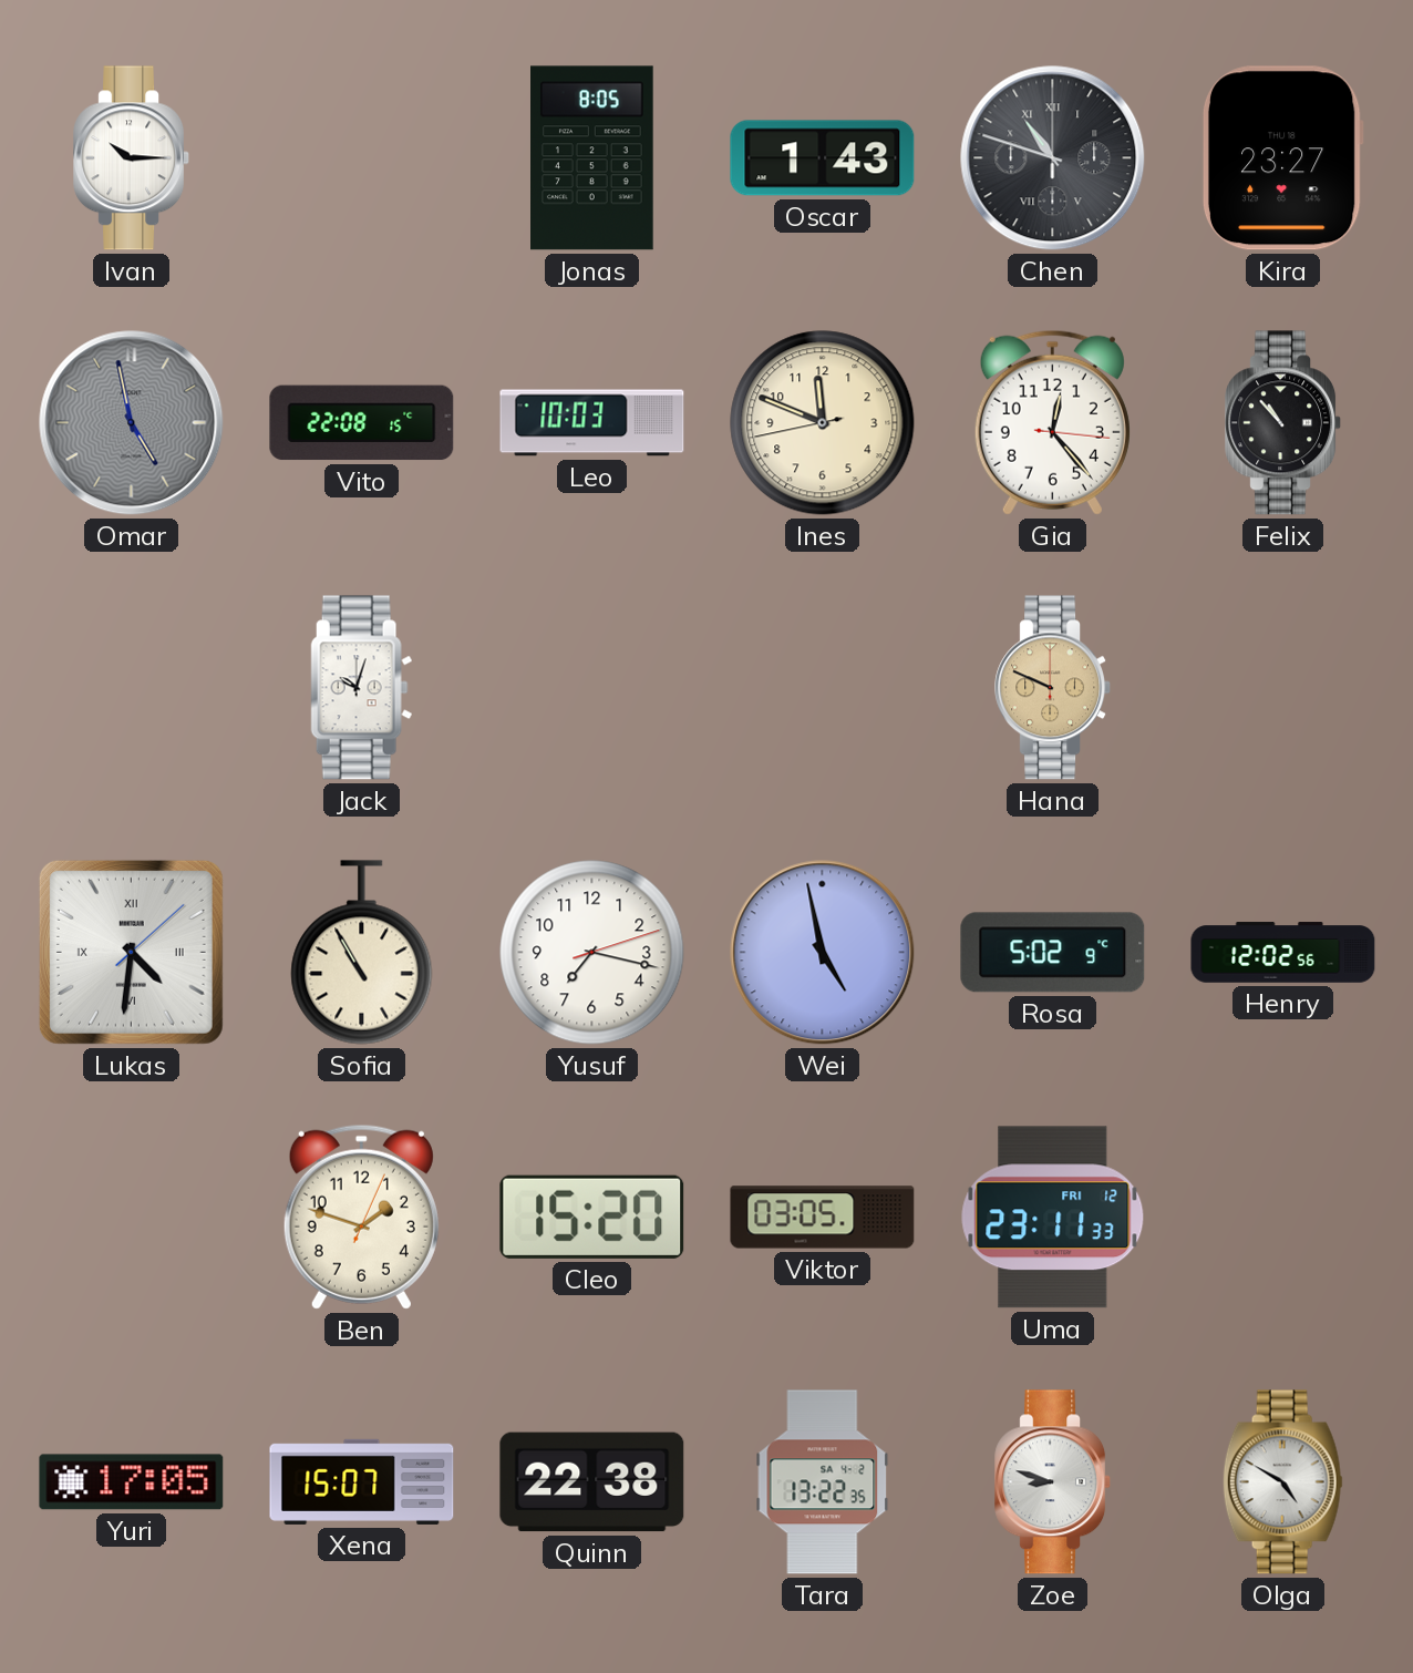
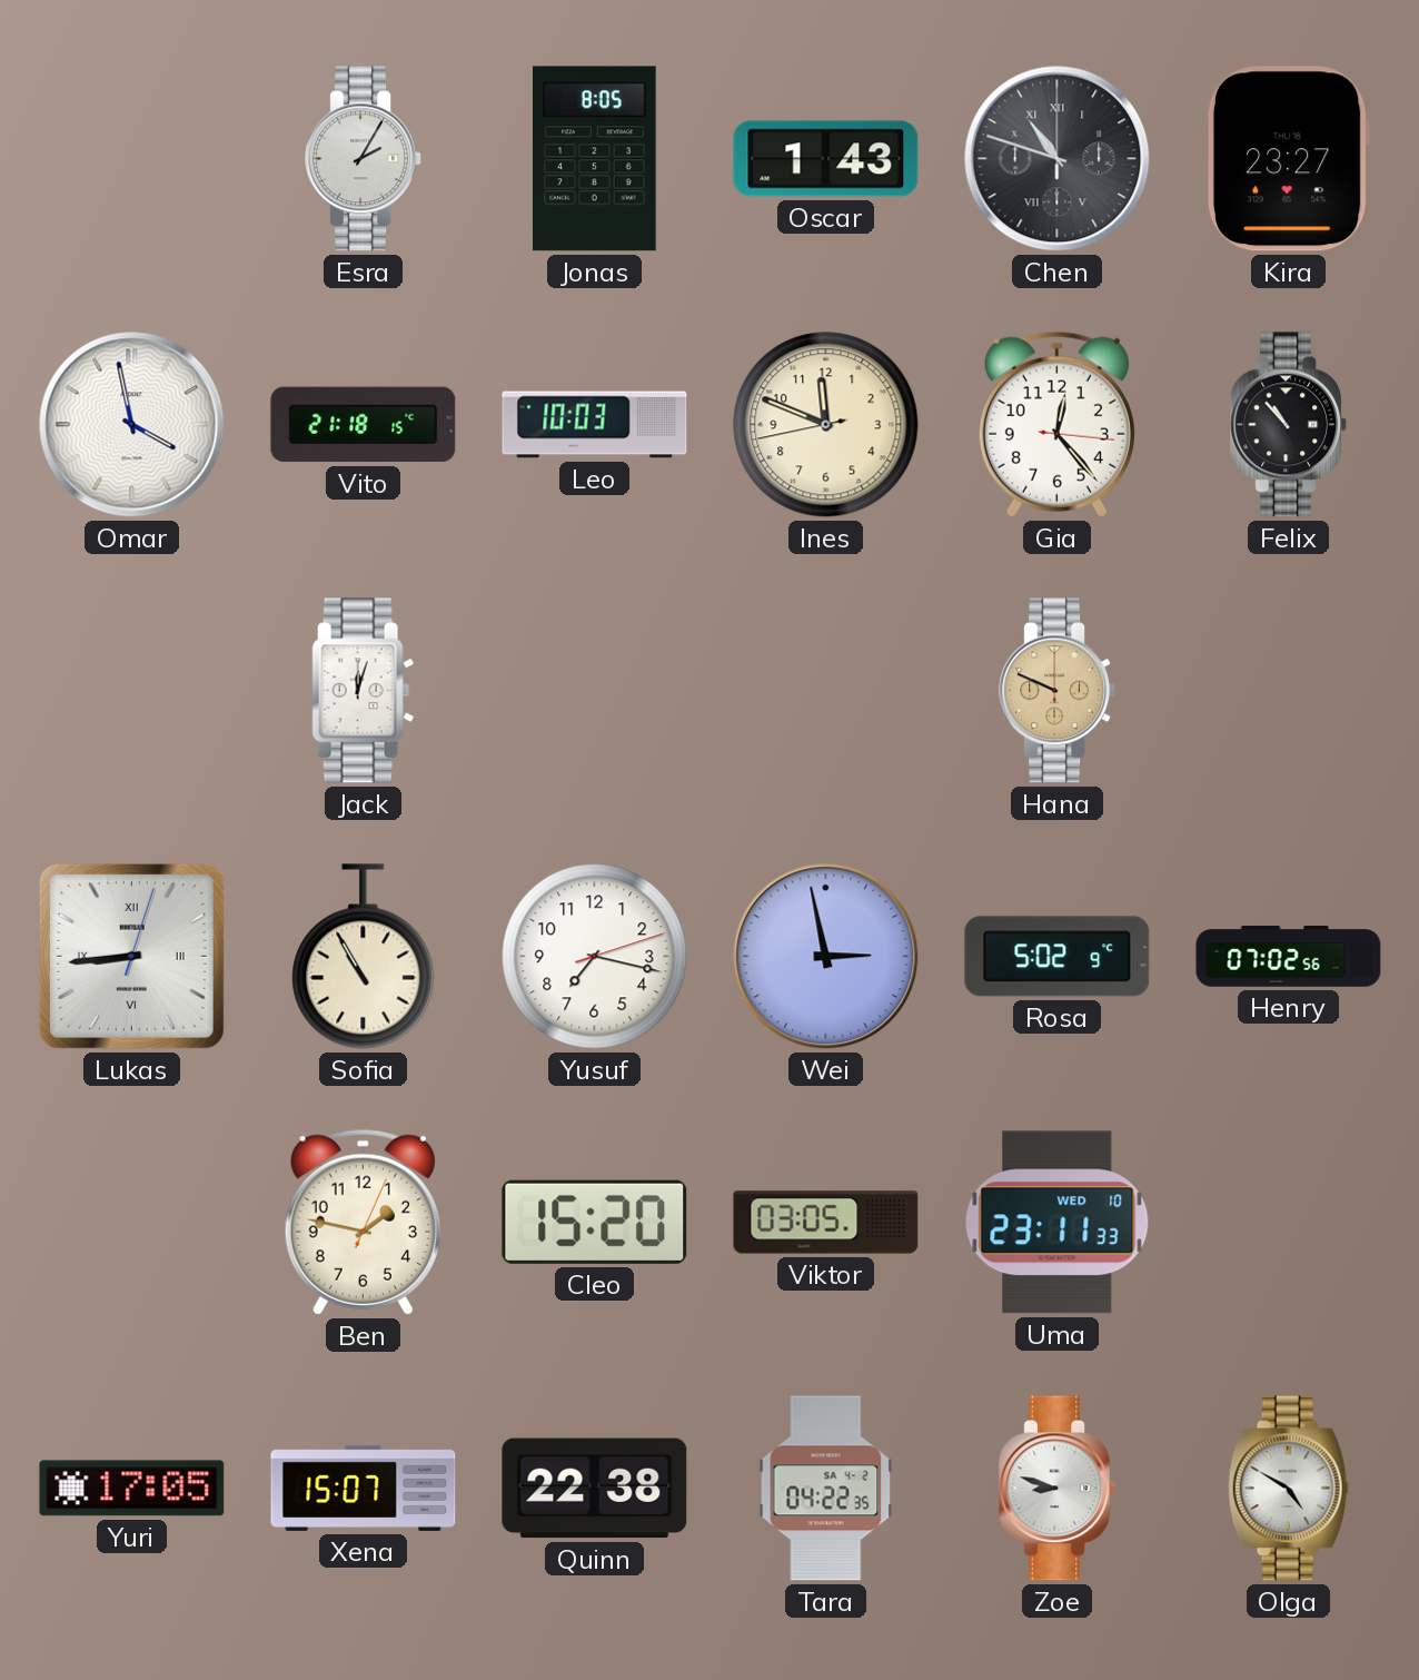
Ivan: 10:15 -> none (131, 158)
Esra: none -> 2:05 (363, 159)
Omar: 4:58 -> 3:58 (132, 425)
Omar dial: grey -> white (132, 425)
Vito: 22:08 -> 21:18 (364, 425)
Jack: 10:03 -> 12:03 (364, 691)
Lukas: 4:31 -> 8:44 (131, 956)
Wei: 4:58 -> 2:58 (826, 957)
Henry: 12:02 -> 07:02 (1289, 957)
Ben: 1:48 -> 1:47 (363, 1222)
Uma date: FRI 12 -> WED 10 (1058, 1223)
Tara: 13:22 -> 04:22 (826, 1489)
